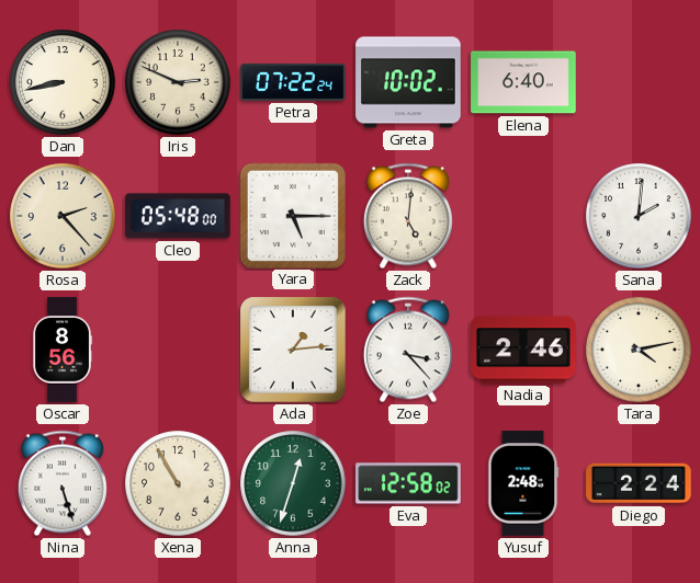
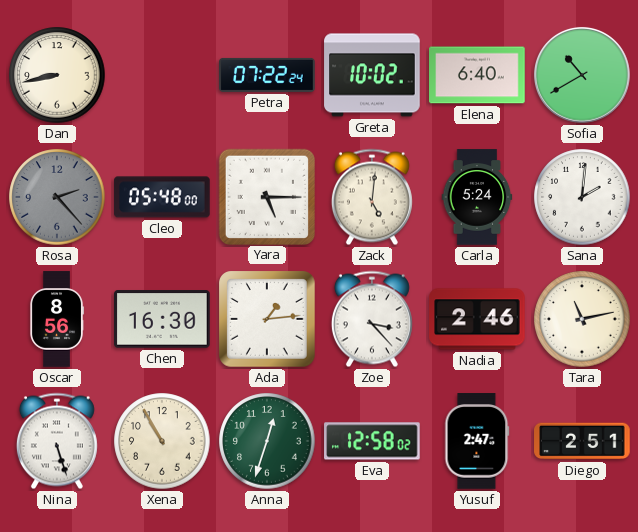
Iris: 2:49 -> none (178, 82)
Sofia: none -> 10:40 (582, 75)
Rosa dial: cream -> grey (57, 197)
Carla: none -> 5:24 (477, 197)
Chen: none -> 16:30 (162, 319)
Tara: 4:13 -> 11:13 (582, 319)
Yusuf: 2:48 -> 2:47 (477, 441)
Diego: 2:24 -> 2:51 (582, 441)
